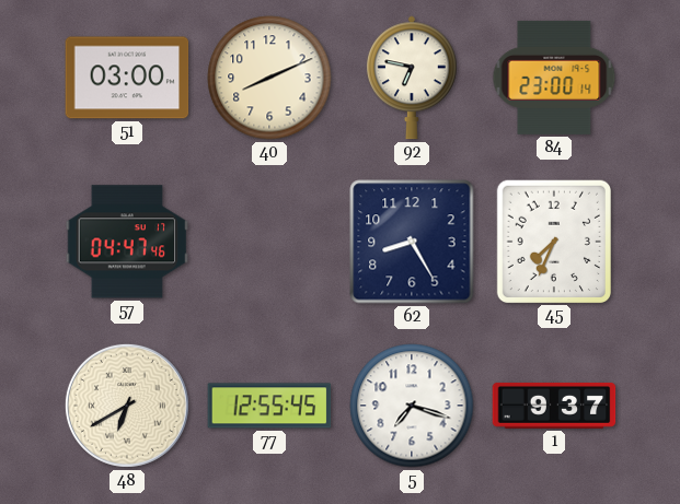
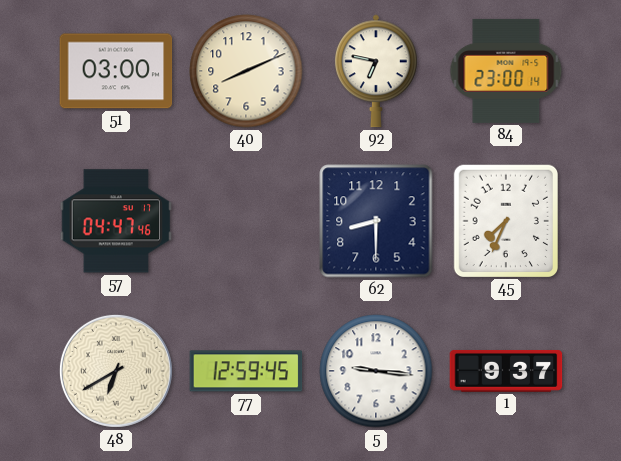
62: 8:25 -> 8:30 (376, 221)
77: 12:55 -> 12:59 (246, 371)
5: 7:18 -> 9:16 (376, 371)
